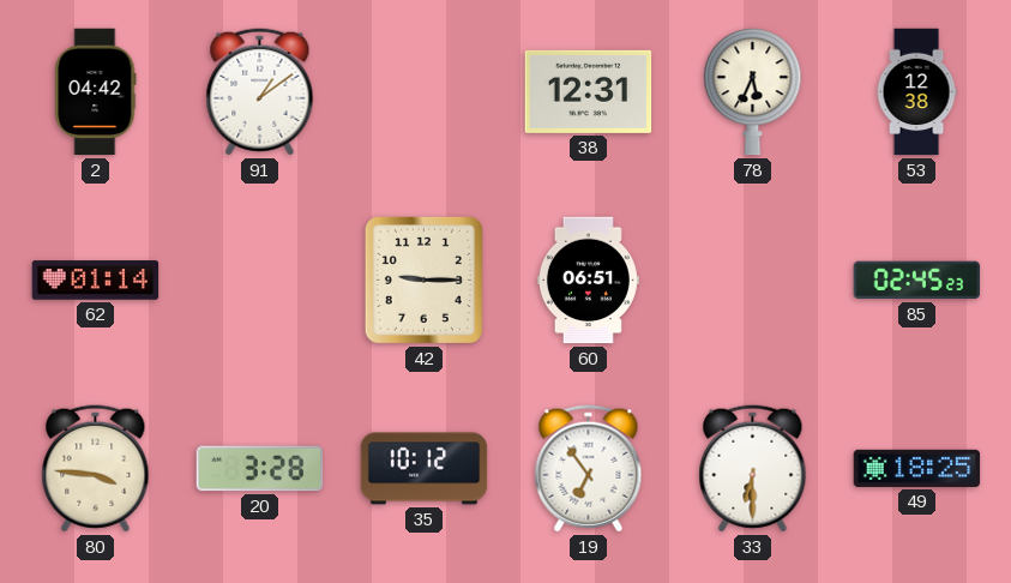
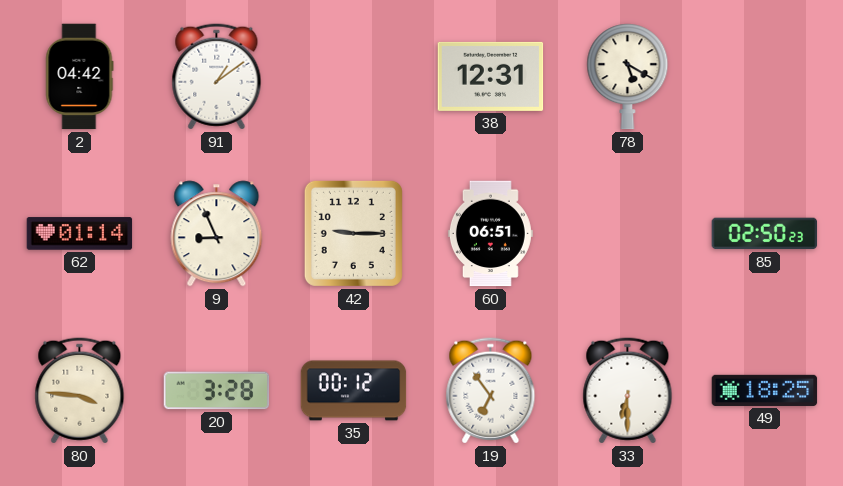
78: 5:34 -> 5:20 (628, 77)
53: 12:38 -> none (916, 92)
9: none -> 8:56 (217, 234)
85: 02:45 -> 02:50 (765, 234)
35: 10:12 -> 00:12 (354, 391)
